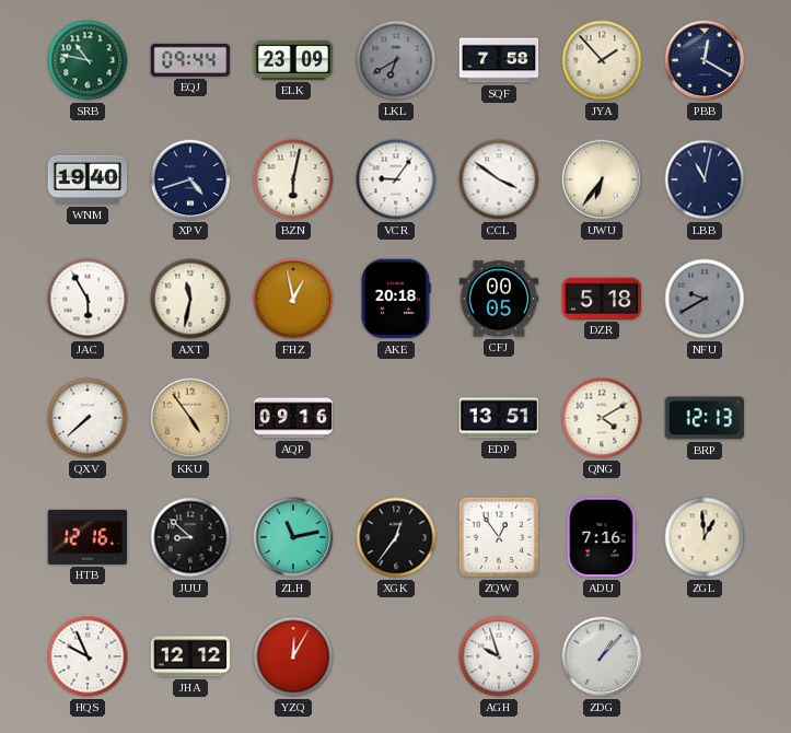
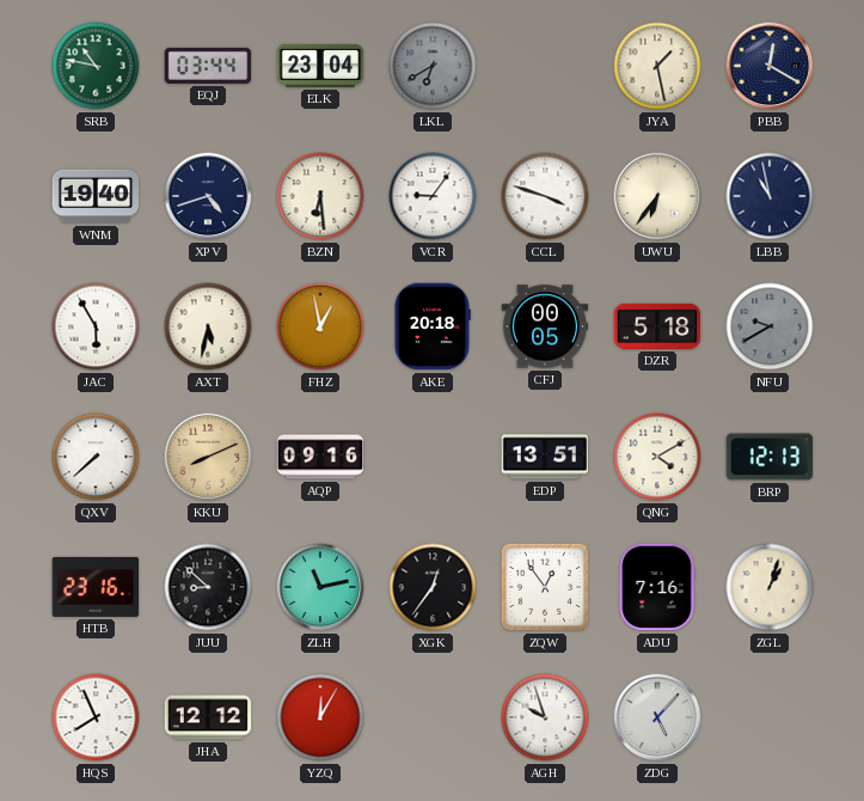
EQJ: 09:44 -> 03:44 (208, 66)
ELK: 23:09 -> 23:04 (320, 66)
SQF: 7:58 -> none (499, 60)
JYA: 1:53 -> 1:28 (657, 66)
BZN: 6:02 -> 6:29 (320, 196)
CCL: 3:51 -> 3:48 (545, 196)
LBB: 11:02 -> 10:58 (770, 196)
AXT: 11:32 -> 5:32 (208, 326)
KKU: 4:54 -> 8:11 (208, 457)
HTB: 12:16 -> 23:16 (96, 587)
ZGL: 12:59 -> 1:03 (770, 587)
HQS: 9:56 -> 7:56 (96, 717)
ZDG: 1:07 -> 5:07 (657, 717)
